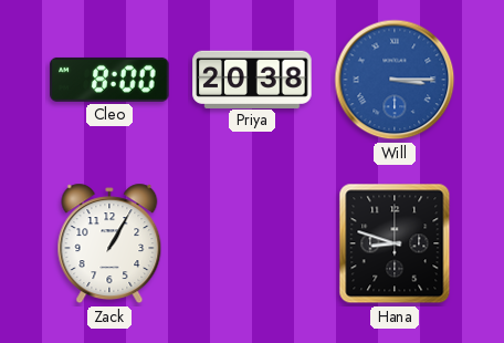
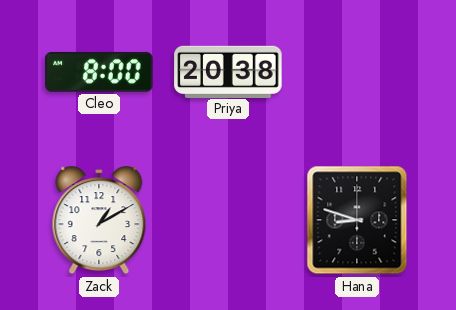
Will: 3:15 -> none (395, 80)
Zack: 1:05 -> 1:10 (99, 220)
